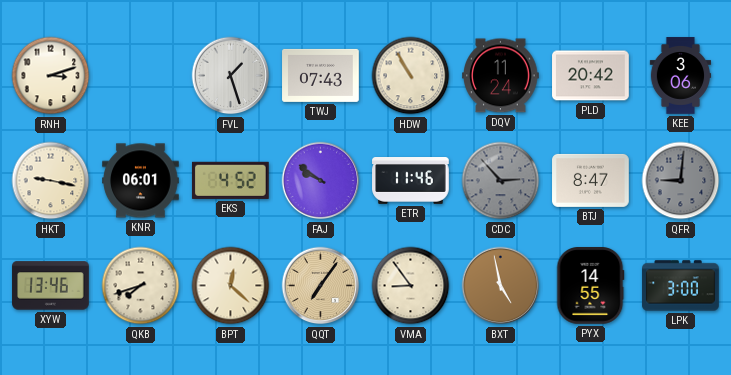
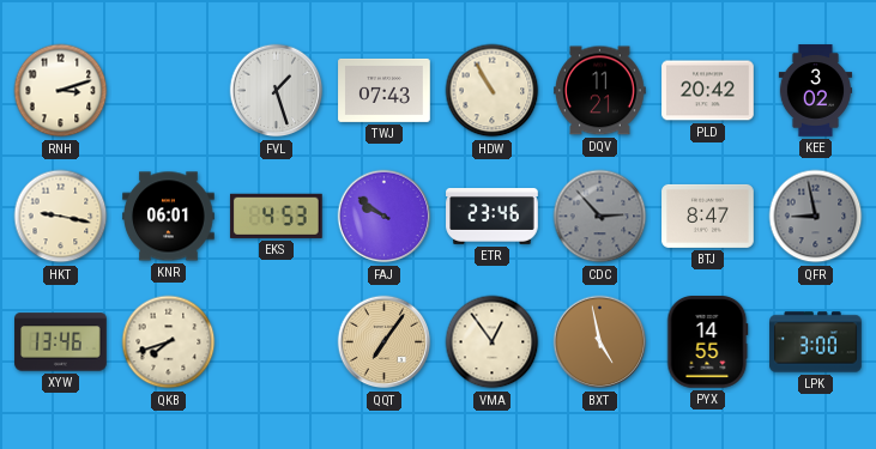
DQV: 11:24 -> 11:21 (600, 91)
KEE: 3:06 -> 3:02 (816, 91)
EKS: 4:52 -> 4:53 (276, 216)
ETR: 11:46 -> 23:46 (493, 217)
QFR: 9:01 -> 8:58 (816, 217)
BPT: 12:22 -> none (231, 286)
VMA: 8:54 -> 12:54 (493, 342)
